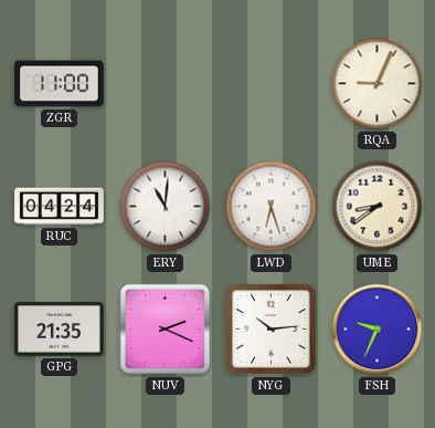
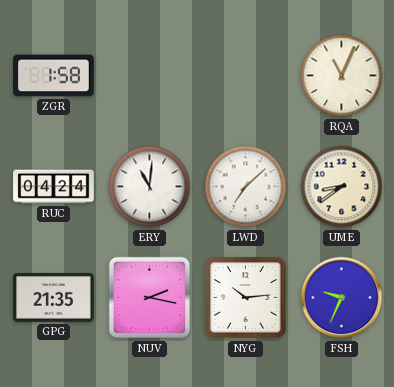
ZGR: 11:00 -> 1:58 (54, 76)
RQA: 9:04 -> 11:04 (342, 76)
LWD: 6:27 -> 7:08 (246, 187)
NUV: 2:19 -> 2:17 (150, 298)
